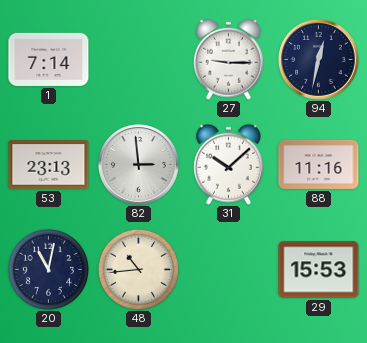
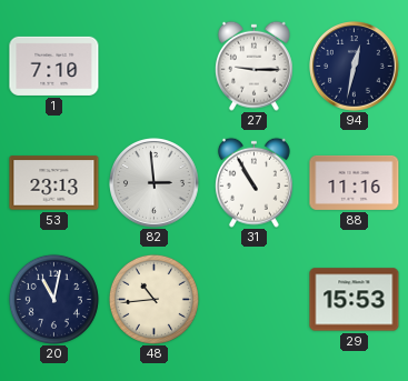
1: 7:14 -> 7:10 (54, 66)
31: 10:08 -> 10:55 (253, 182)
